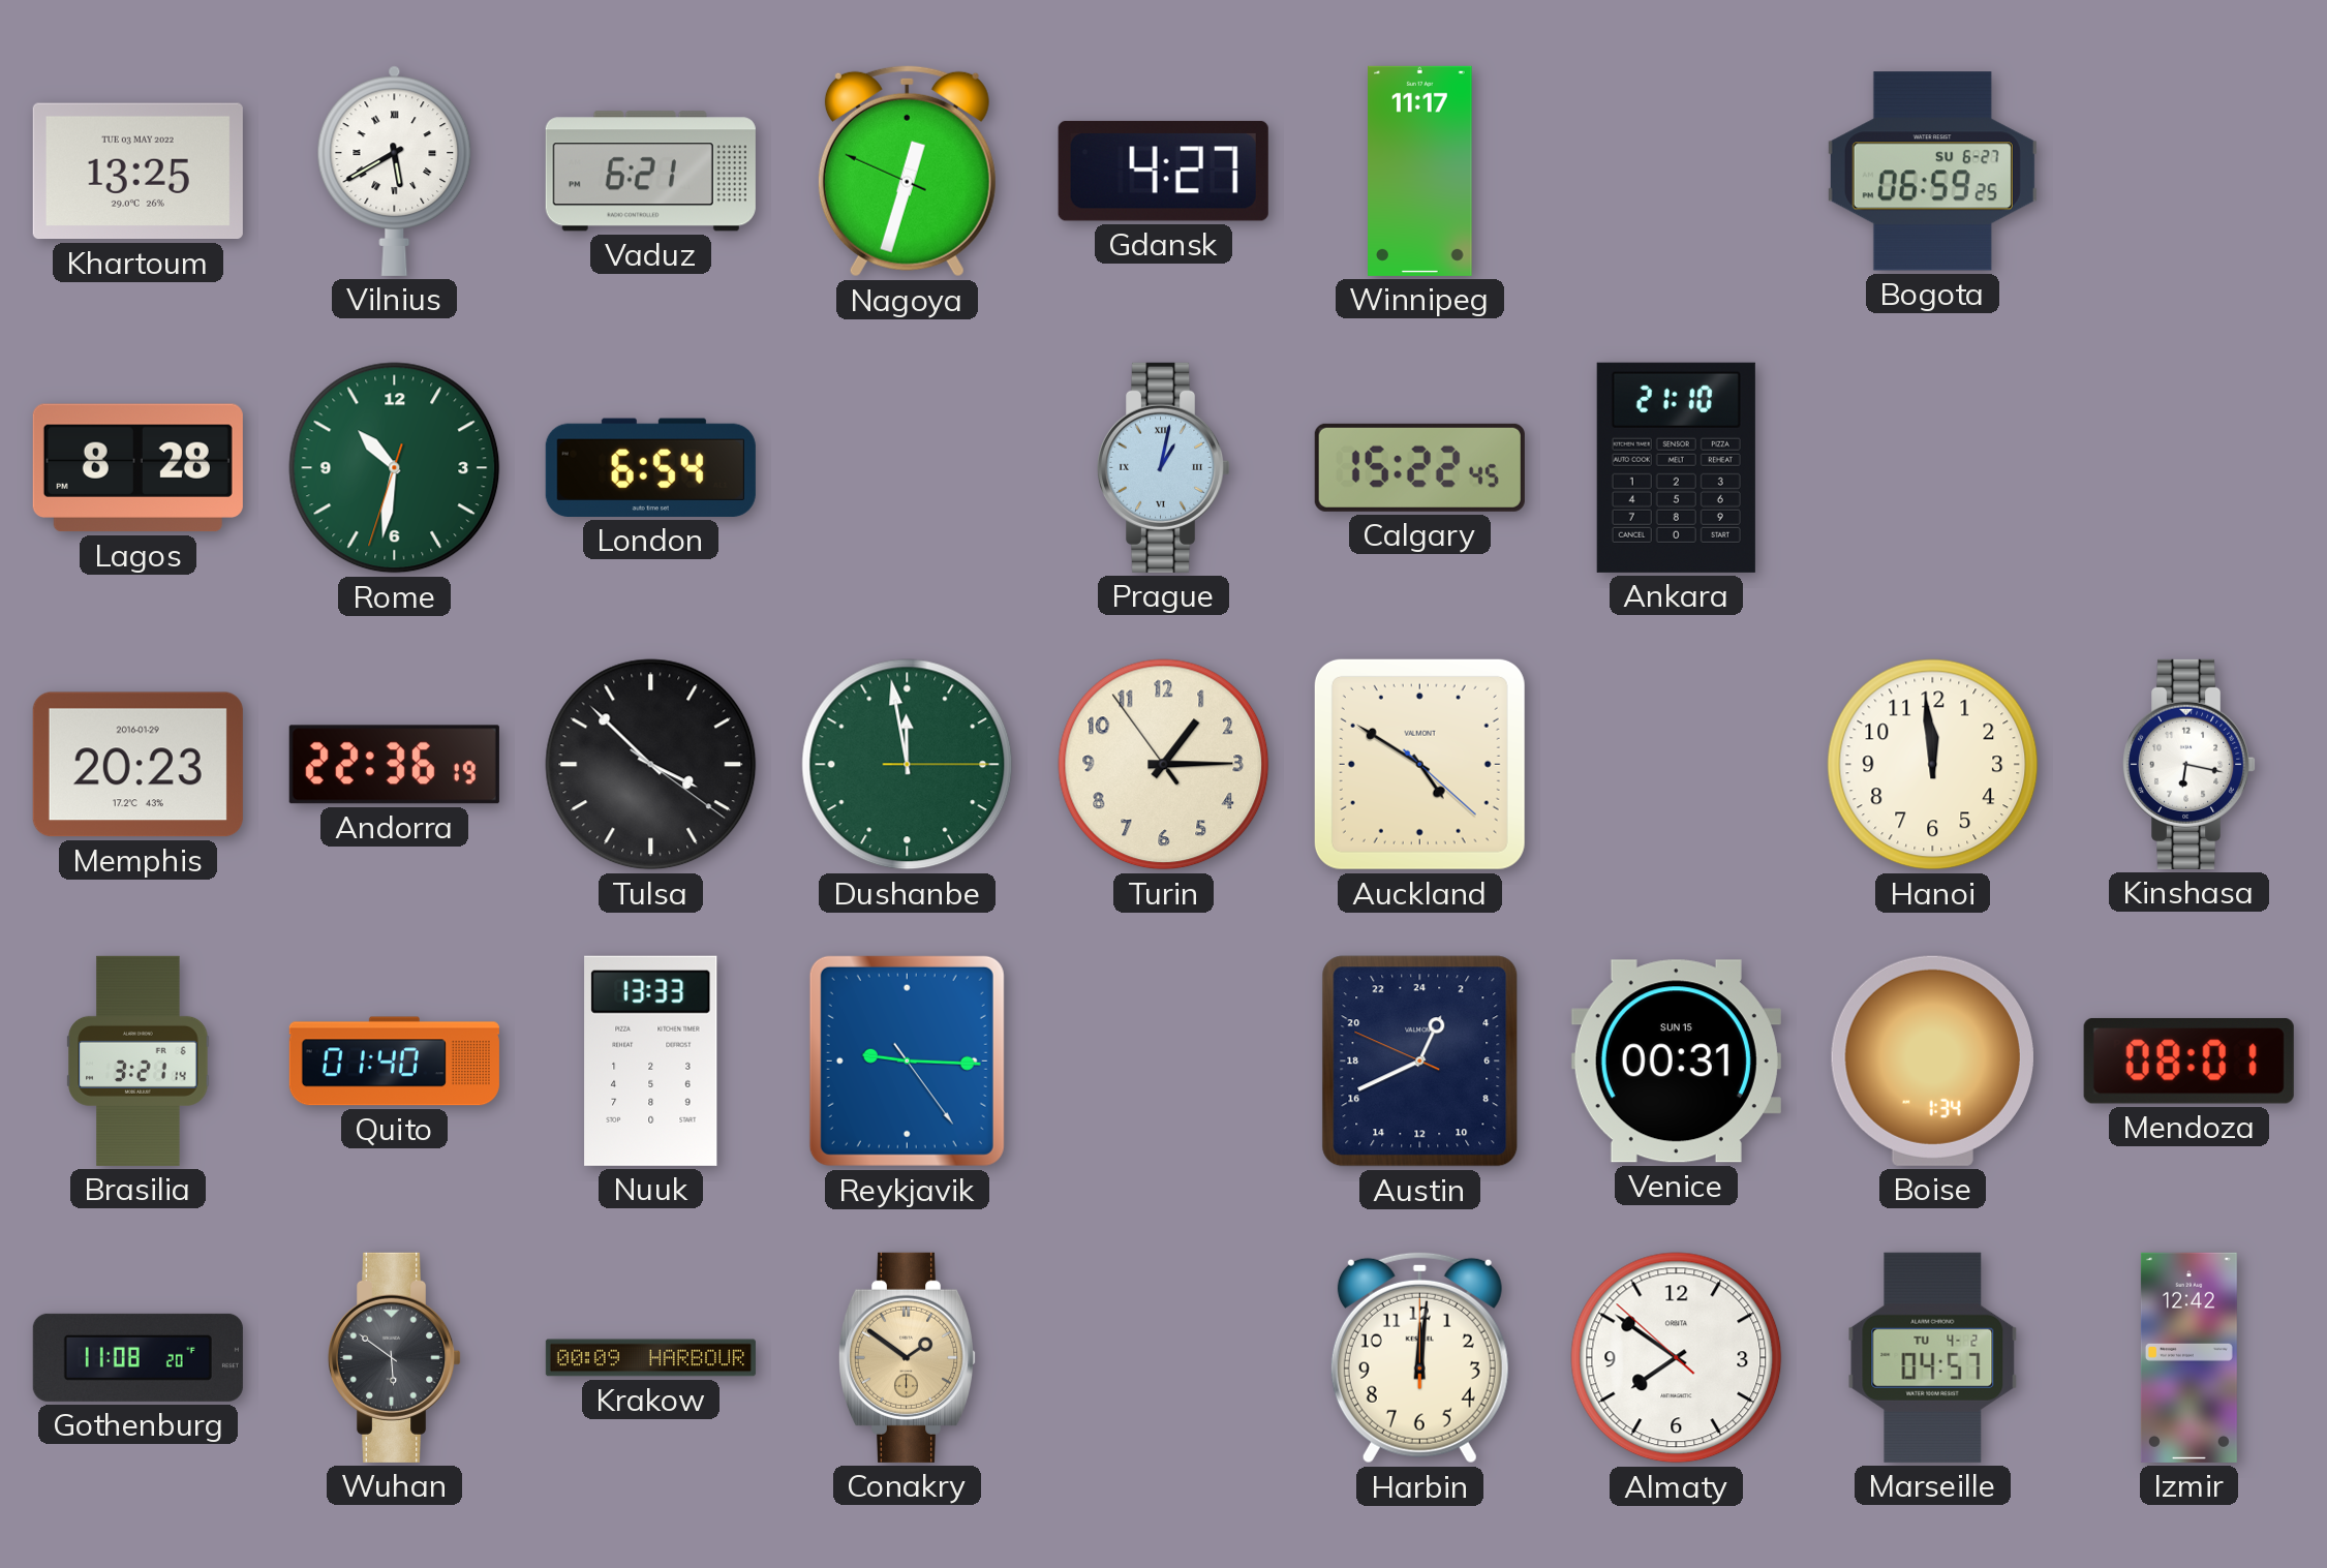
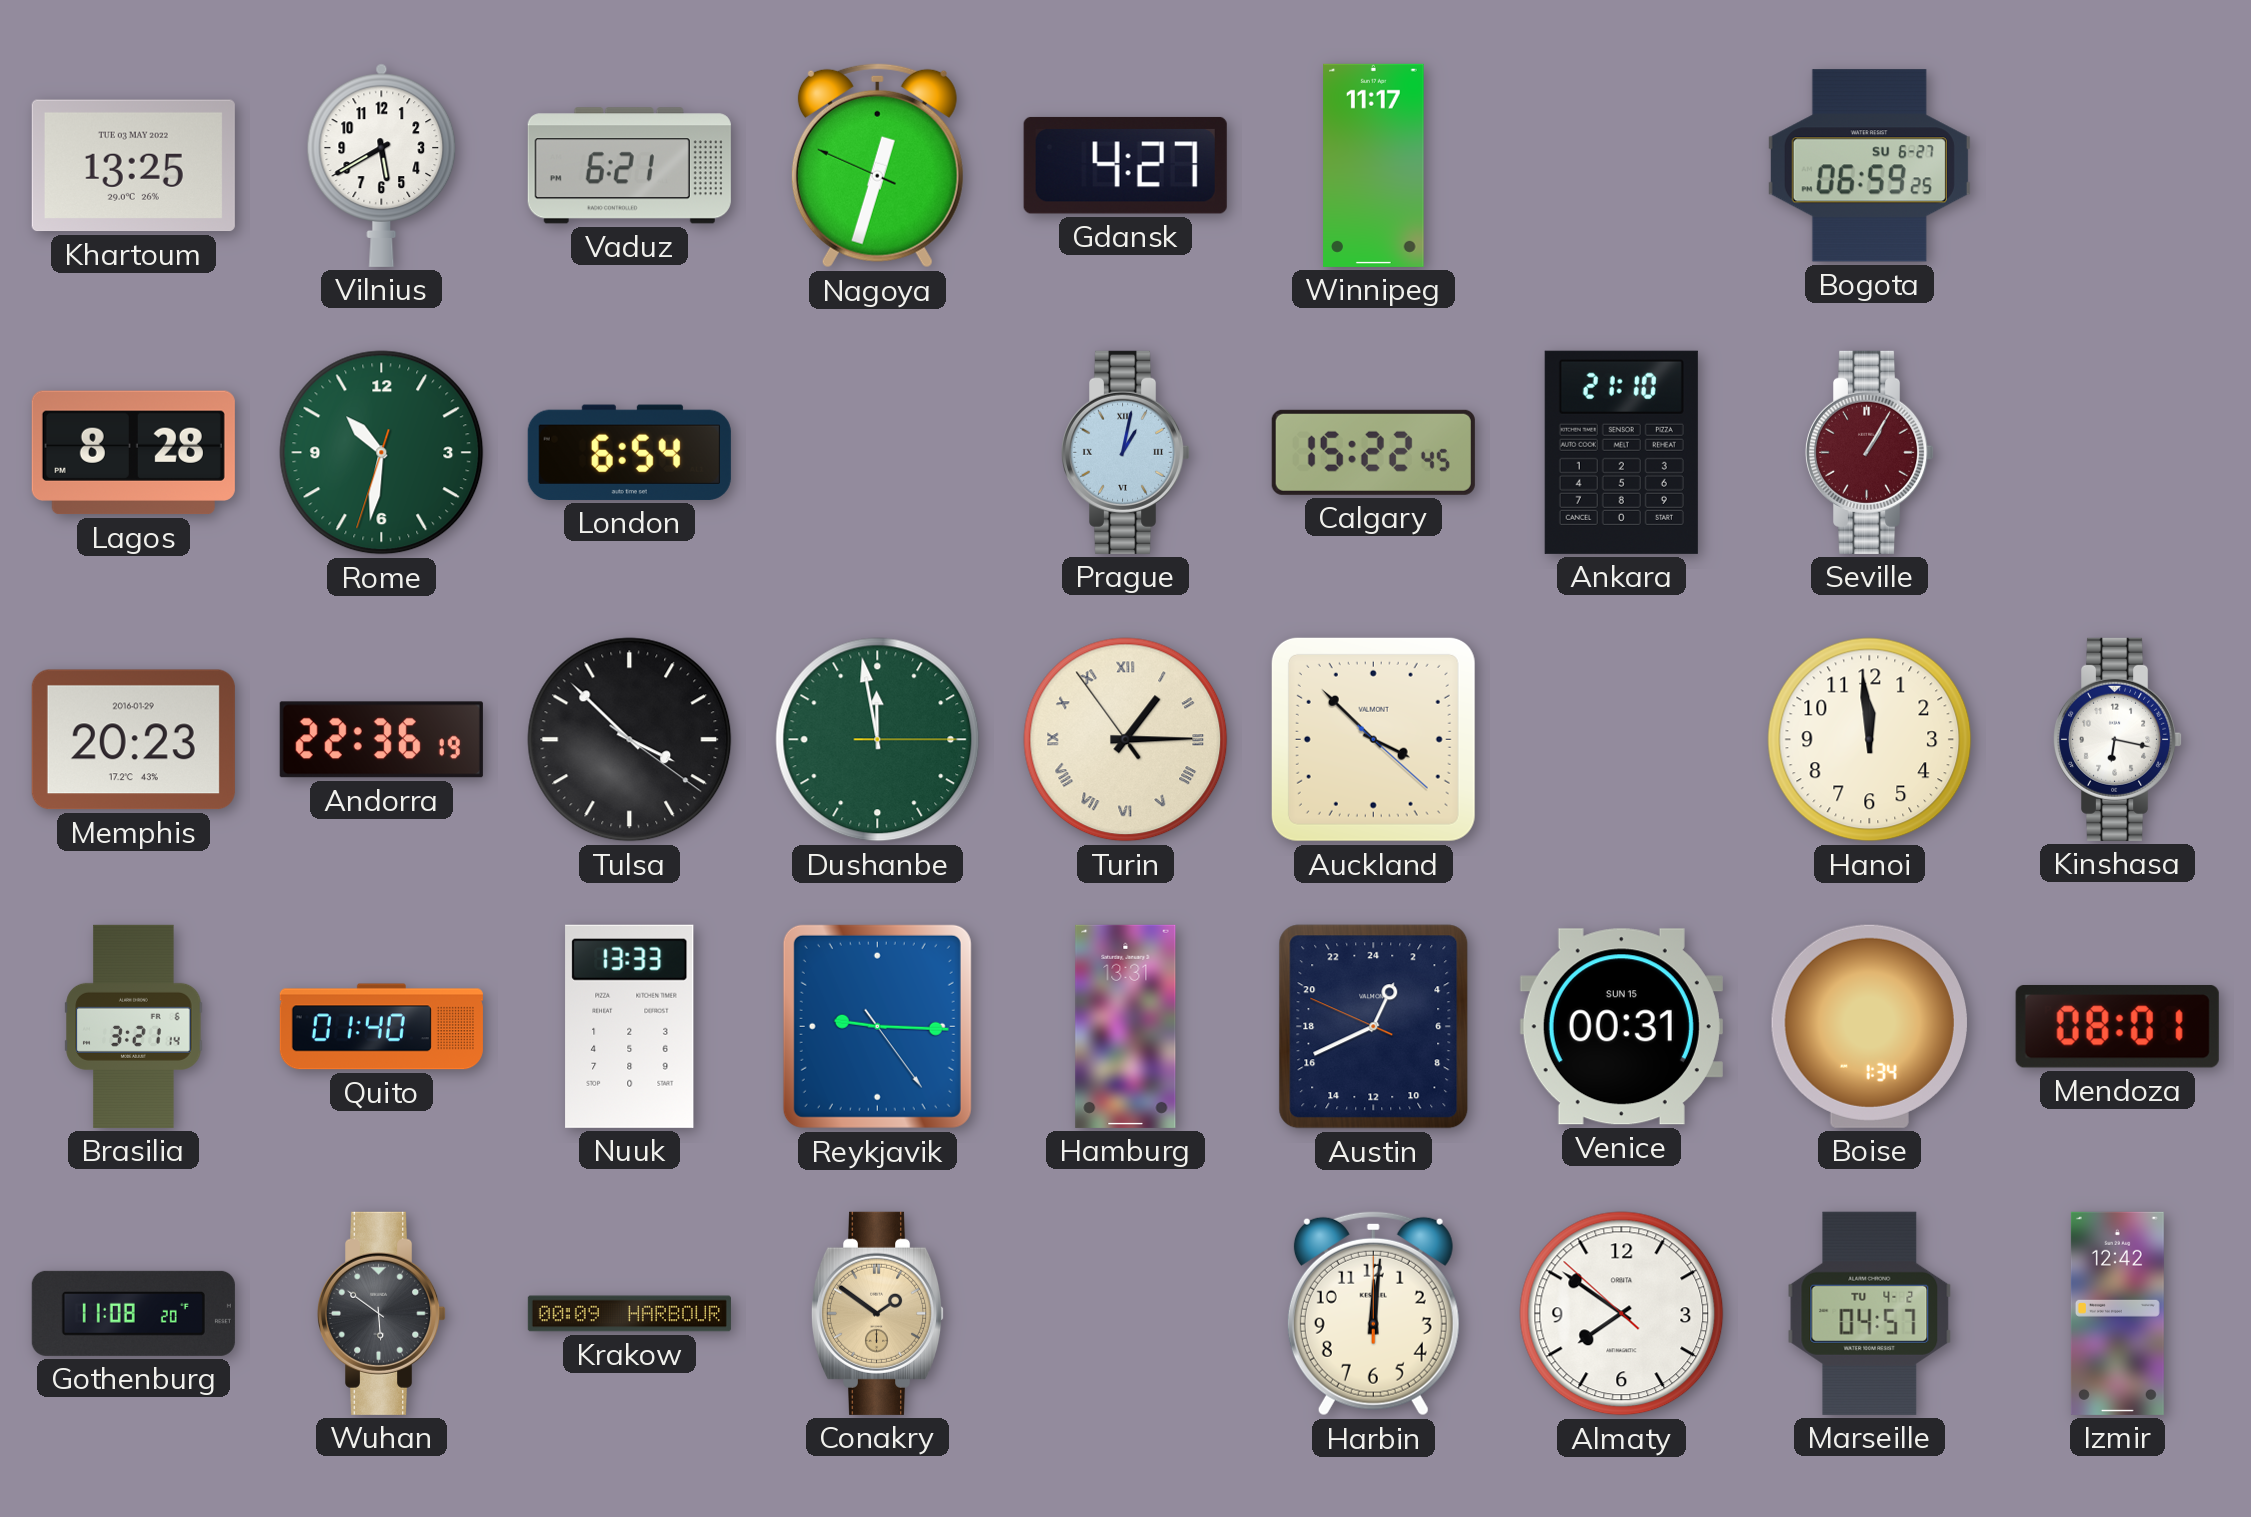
Vilnius numerals: Roman -> Arabic (382, 165)
Seville: none -> 1:05 (1870, 452)
Turin numerals: Arabic -> Roman (1126, 740)
Auckland: 4:50 -> 3:52 (1373, 739)
Hamburg: none -> 13:31 (1126, 1026)
